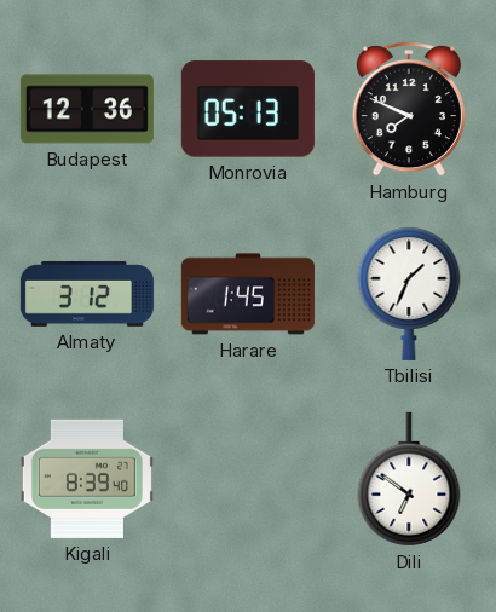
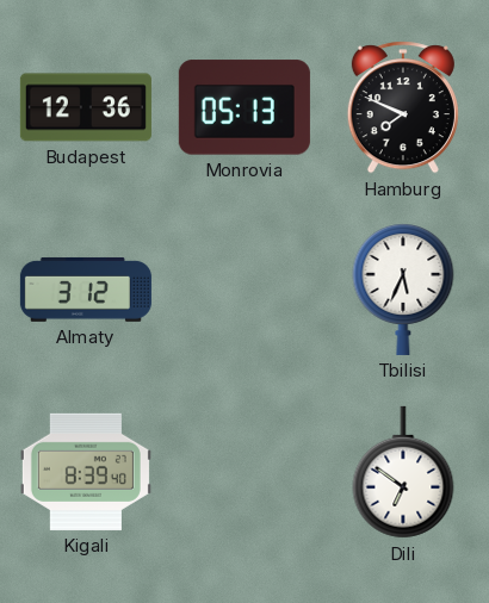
Harare: 1:45 -> none (248, 294)
Tbilisi: 1:34 -> 5:34 (403, 290)
